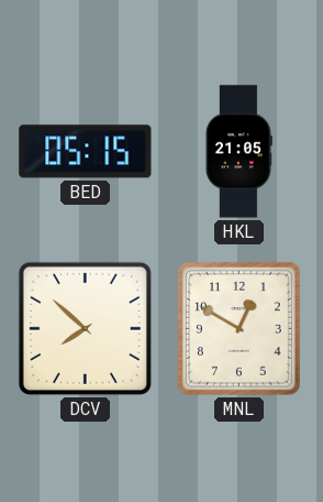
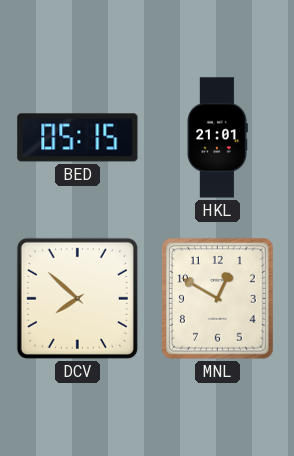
HKL: 21:05 -> 21:01 (217, 138)
